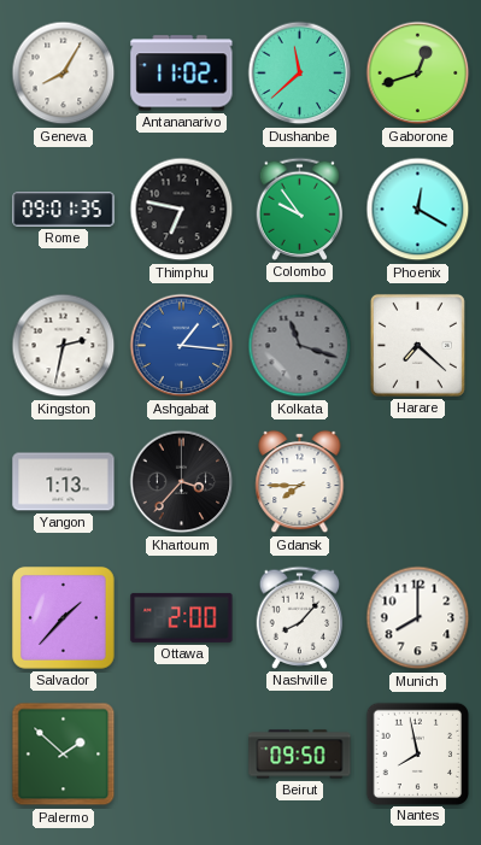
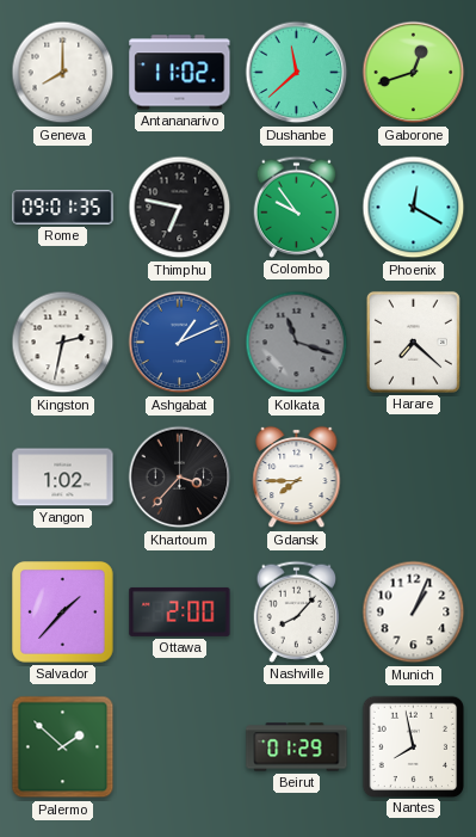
Geneva: 8:05 -> 8:00 (63, 73)
Ashgabat: 1:16 -> 1:11 (180, 343)
Yangon: 1:13 -> 1:02 (63, 478)
Munich: 8:00 -> 1:04 (414, 613)
Beirut: 09:50 -> 01:29 (297, 747)
